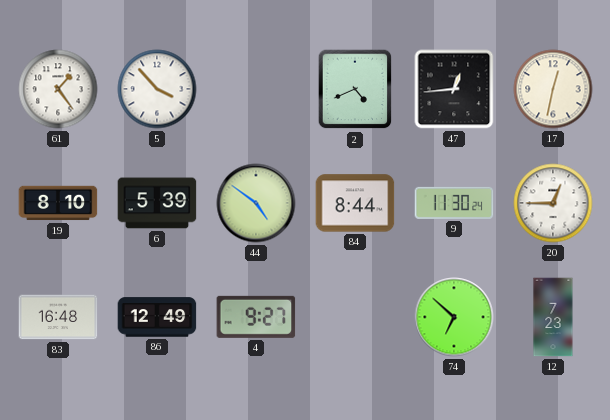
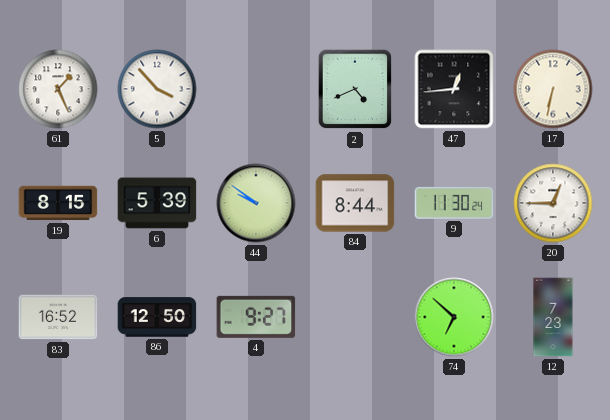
61: 1:24 -> 1:26 (58, 89)
17: 12:32 -> 6:32 (553, 89)
19: 8:10 -> 8:15 (58, 203)
44: 4:51 -> 9:51 (256, 203)
83: 16:48 -> 16:52 (58, 317)
86: 12:49 -> 12:50 (157, 317)
